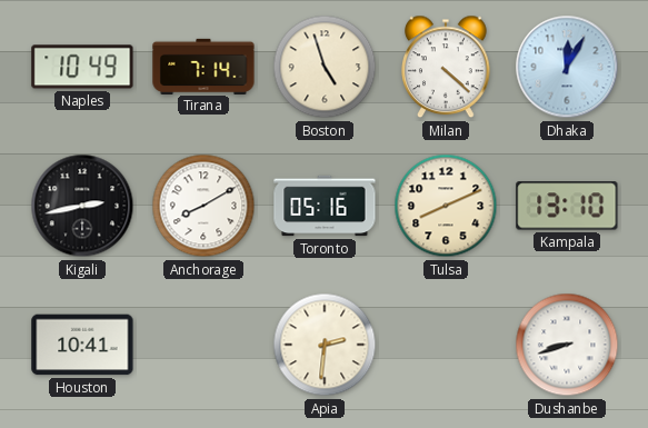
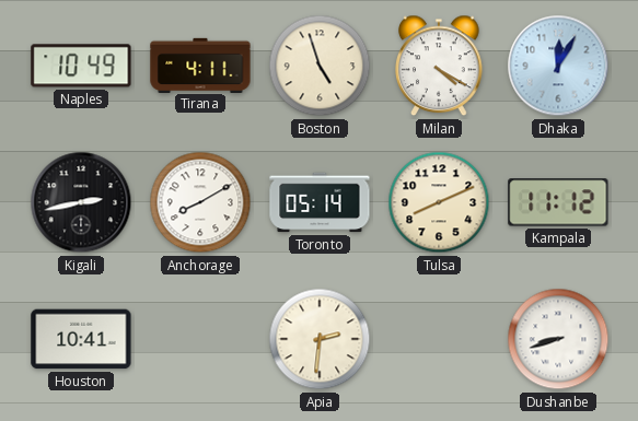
Tirana: 7:14 -> 4:11 (200, 65)
Milan: 4:22 -> 4:20 (439, 66)
Toronto: 05:16 -> 05:14 (320, 202)
Kampala: 13:10 -> 11:12 (558, 202)
